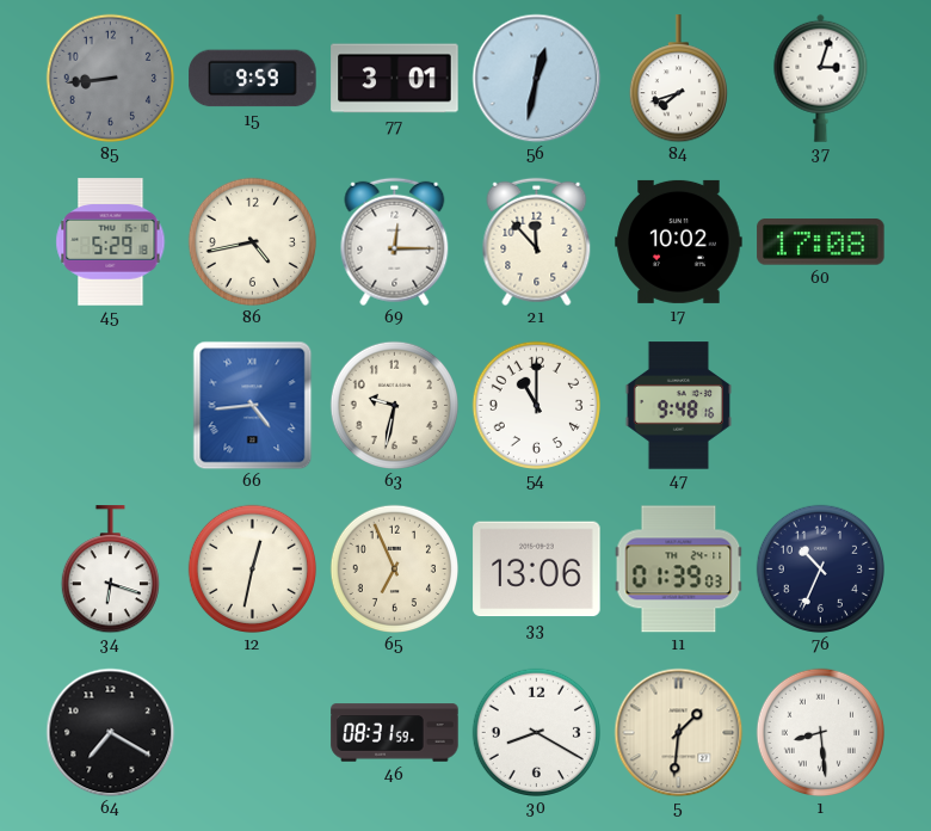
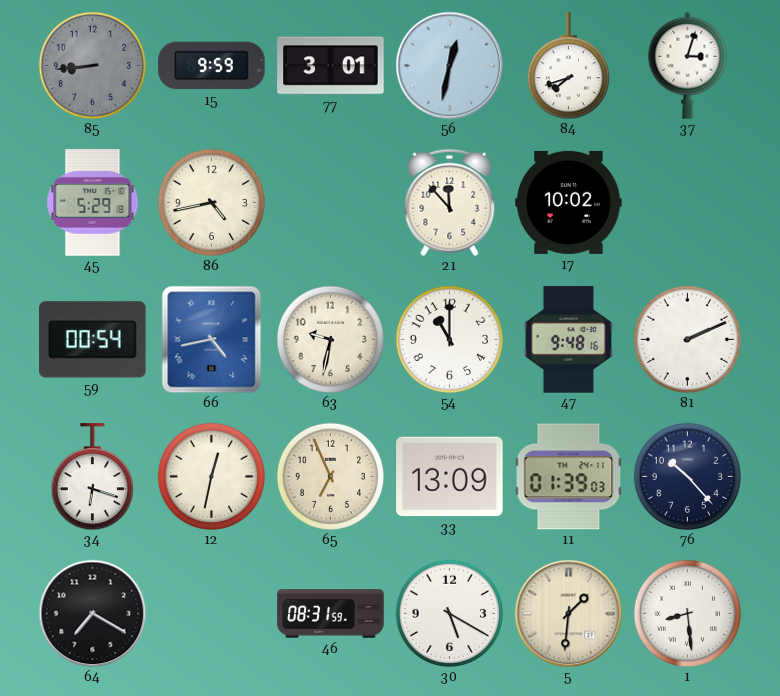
69: 12:15 -> none (395, 241)
60: 17:08 -> none (821, 242)
59: none -> 00:54 (93, 340)
66: 4:44 -> 4:43 (212, 339)
81: none -> 2:11 (687, 339)
33: 13:06 -> 13:09 (450, 477)
76: 10:34 -> 10:23 (687, 476)
30: 8:20 -> 5:20 (449, 613)
